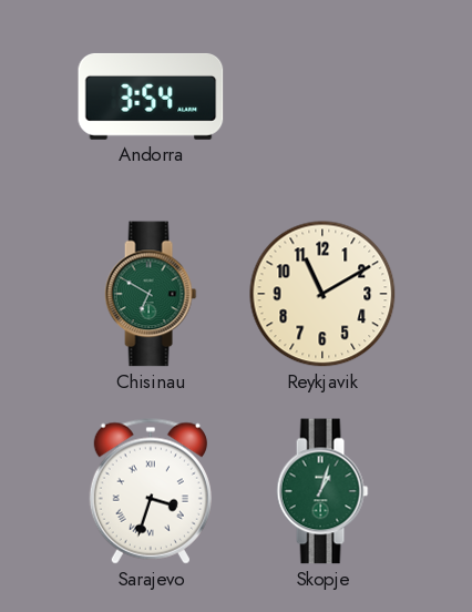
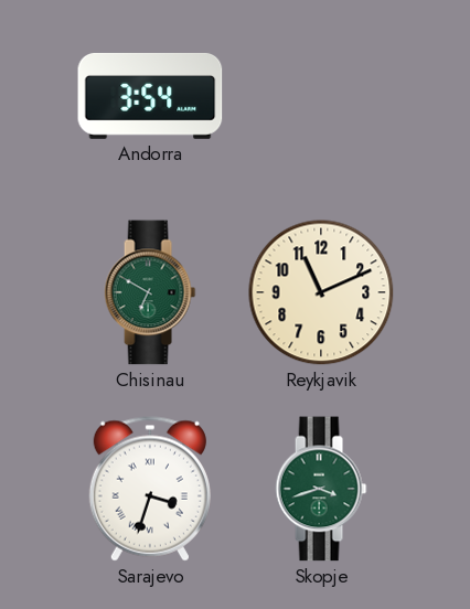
Reykjavik: 11:10 -> 11:11 (321, 292)
Skopje: 1:03 -> 3:42 (321, 489)
